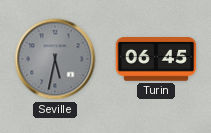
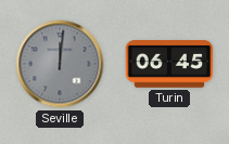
Seville: 5:32 -> 12:01 (60, 64)
